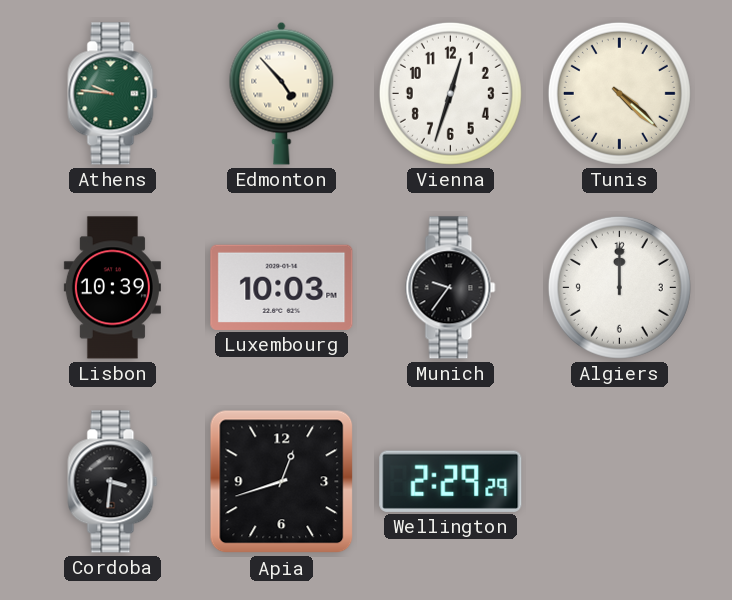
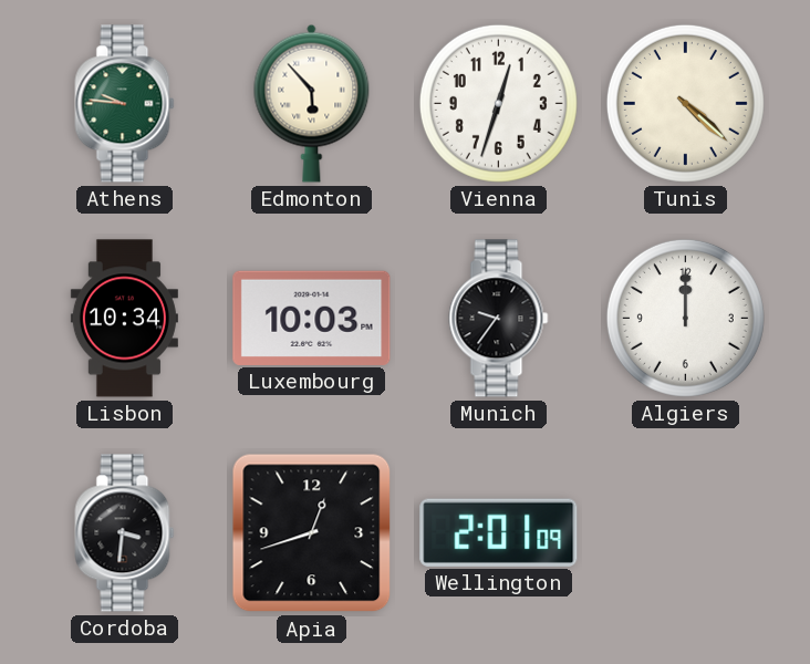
Edmonton: 4:53 -> 5:53 (312, 103)
Lisbon: 10:39 -> 10:34 (124, 319)
Wellington: 2:29 -> 2:01 (499, 532)
